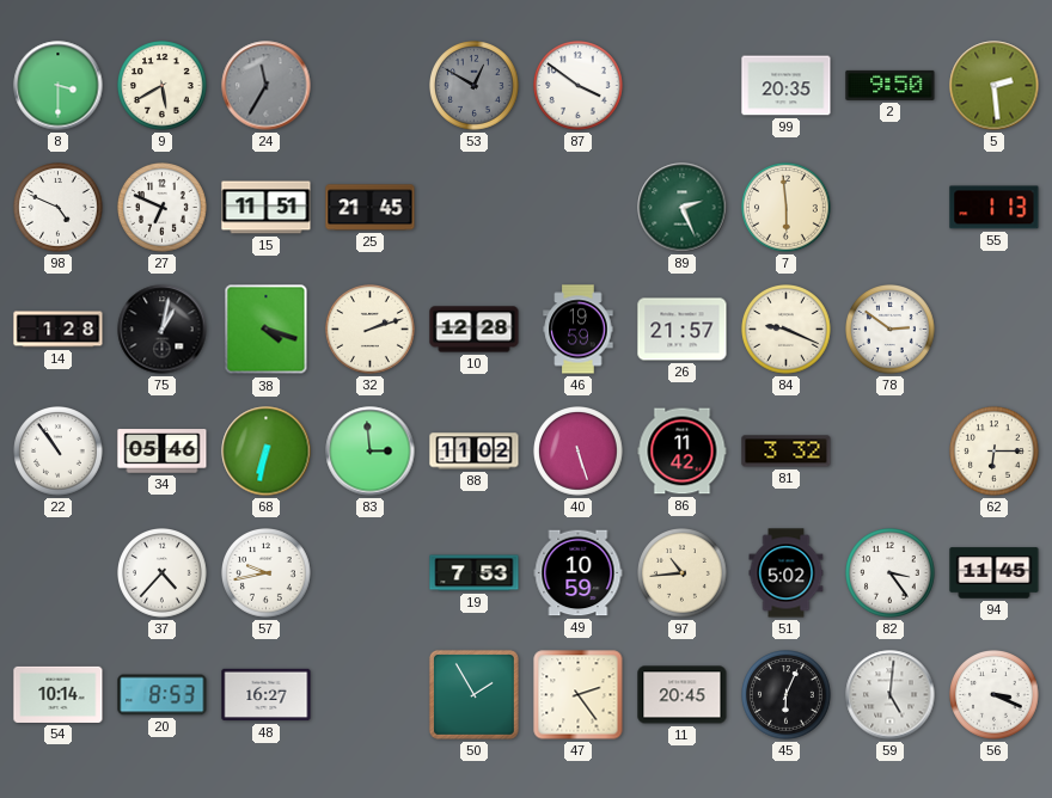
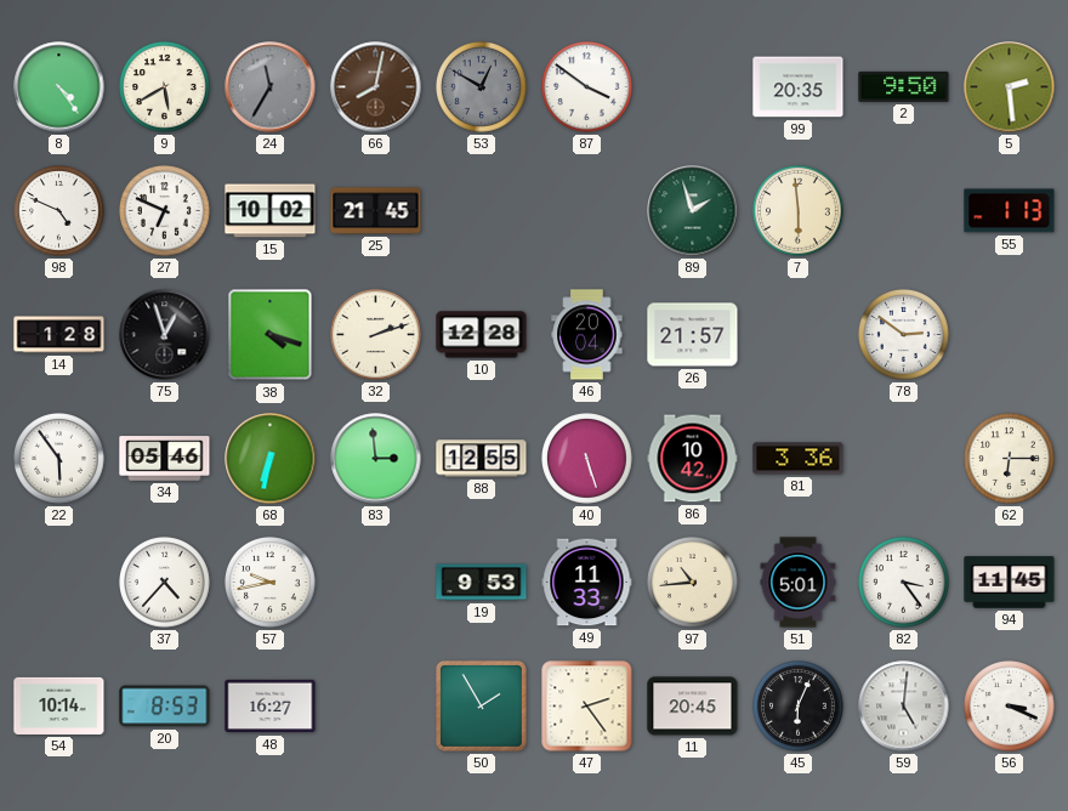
8: 3:30 -> 4:24 (59, 87)
66: none -> 8:02 (376, 87)
15: 11:51 -> 10:02 (271, 211)
89: 2:26 -> 1:57 (693, 211)
75: 1:02 -> 12:57 (165, 335)
46: 19:59 -> 20:04 (587, 335)
84: 9:19 -> none (787, 330)
22: 10:54 -> 5:54 (59, 459)
88: 11:02 -> 12:55 (482, 459)
86: 11:42 -> 10:42 (693, 459)
81: 3:32 -> 3:36 (799, 459)
19: 7:53 -> 9:53 (482, 583)
49: 10:59 -> 11:33 (587, 583)
51: 5:02 -> 5:01 (799, 583)
